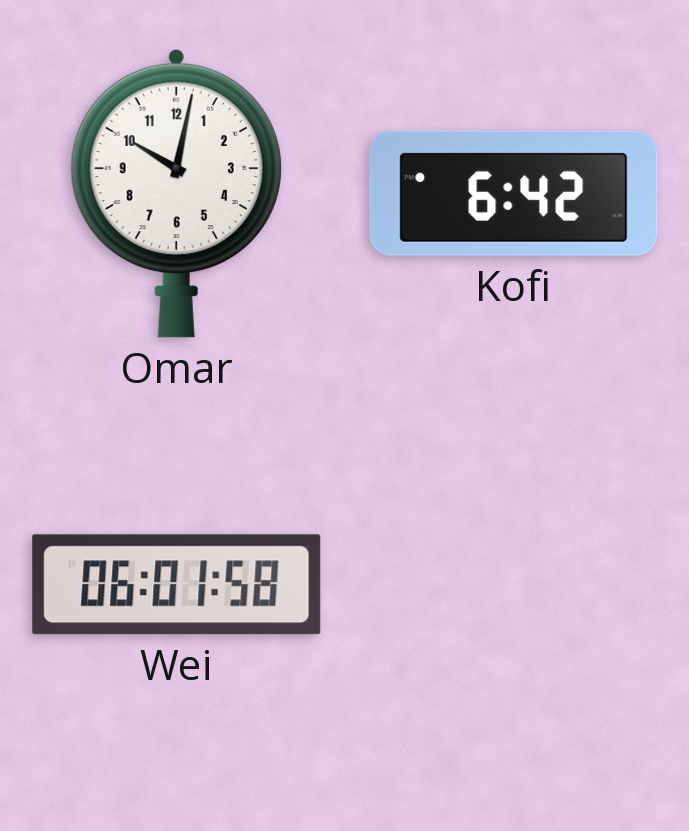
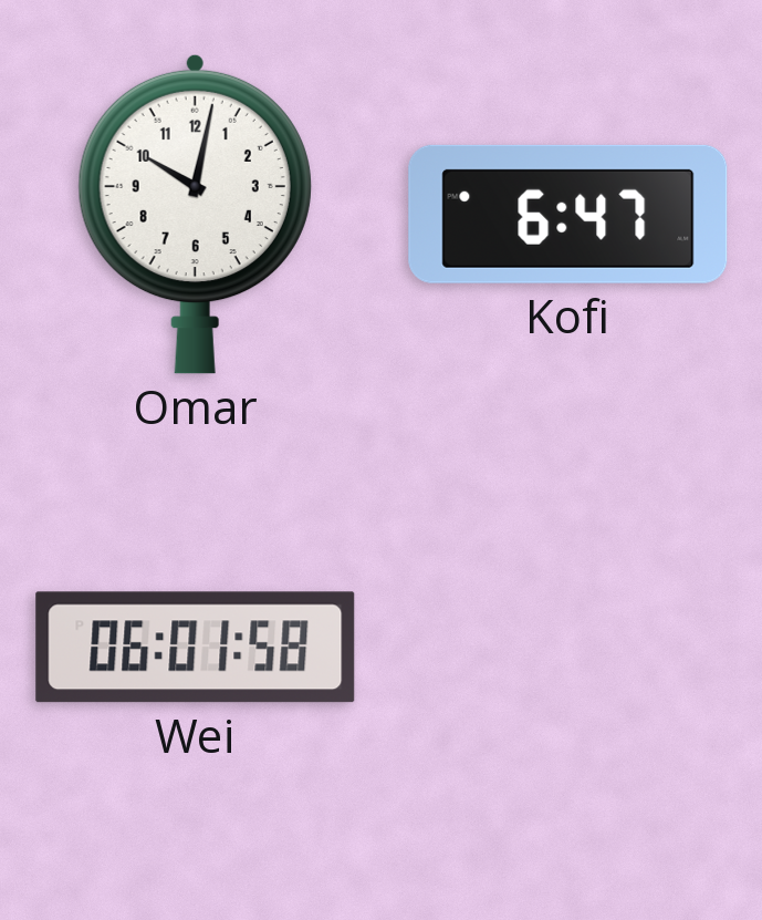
Kofi: 6:42 -> 6:47 (568, 214)
